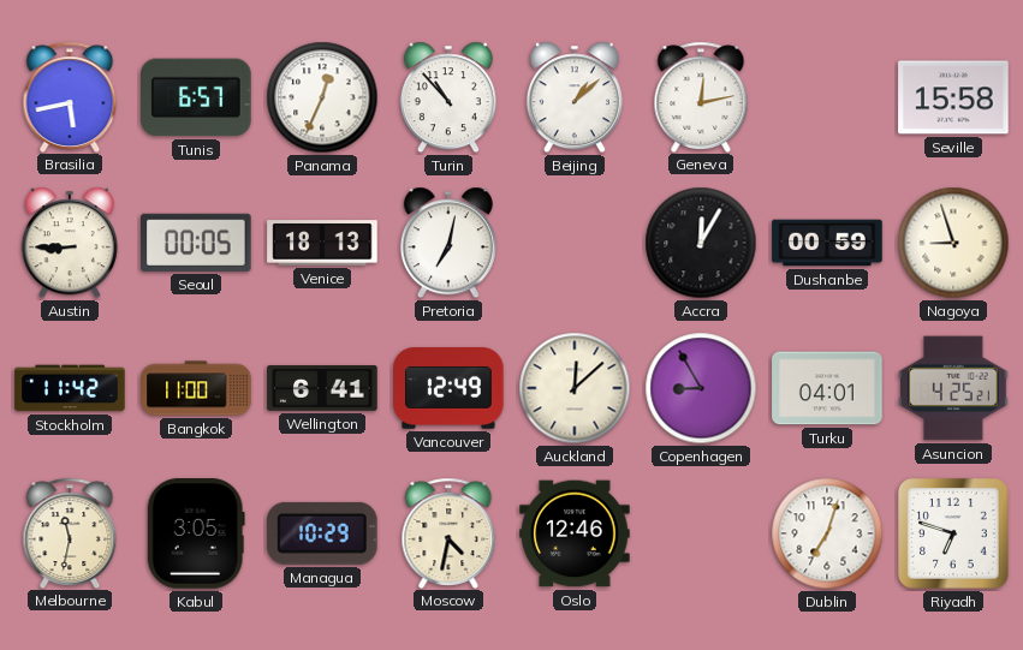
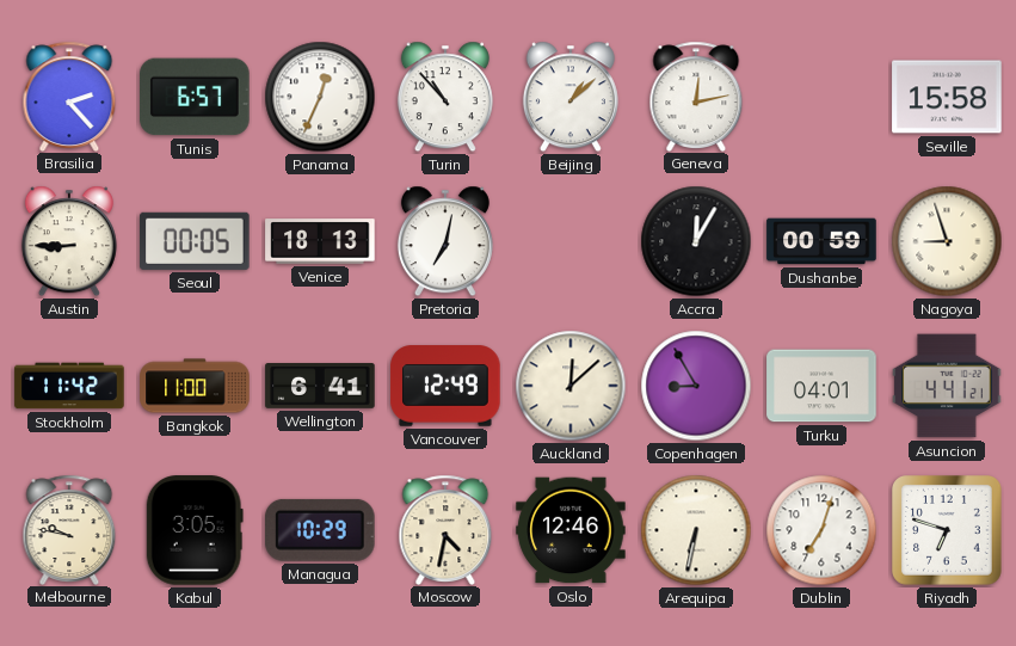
Brasilia: 5:43 -> 2:23 (69, 96)
Asuncion: 4:25 -> 4:41 (947, 386)
Melbourne: 11:32 -> 9:47 (69, 529)
Arequipa: none -> 6:32 (696, 530)
